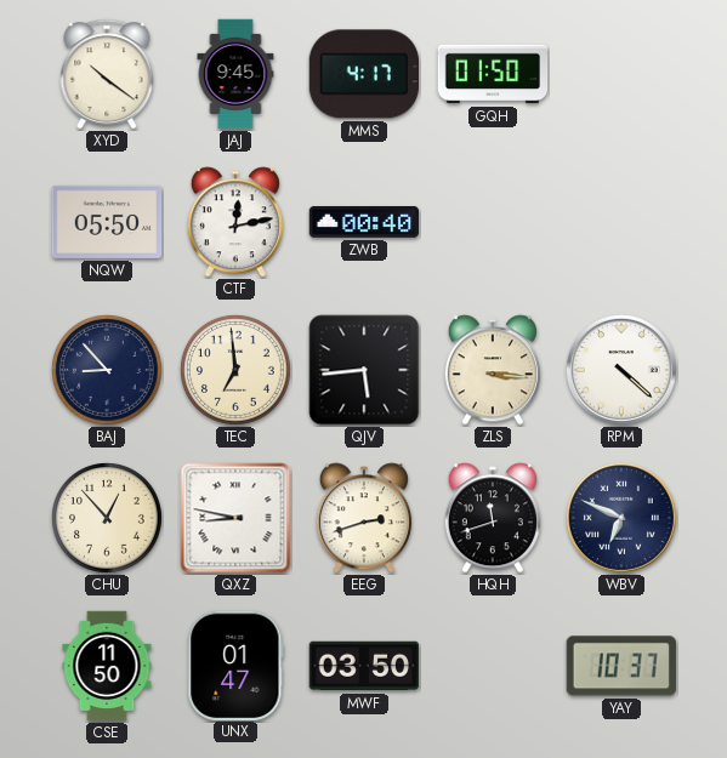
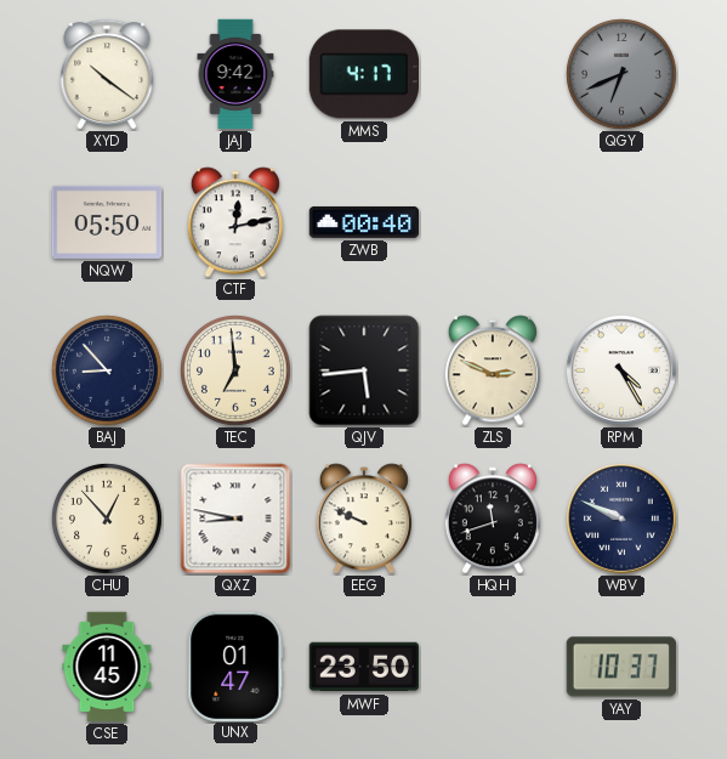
JAJ: 9:45 -> 9:42 (235, 74)
GQH: 01:50 -> none (493, 74)
QGY: none -> 6:41 (621, 74)
ZLS: 3:16 -> 2:49 (493, 370)
RPM: 4:22 -> 4:25 (621, 370)
EEG: 2:42 -> 9:49 (364, 519)
WBV: 6:49 -> 9:49 (621, 519)
CSE: 11:50 -> 11:45 (107, 667)
MWF: 03:50 -> 23:50 (363, 667)
